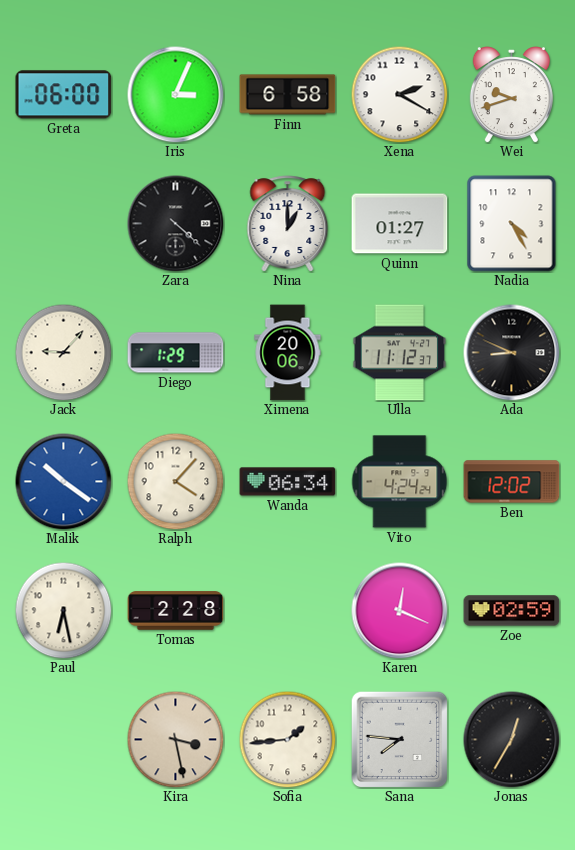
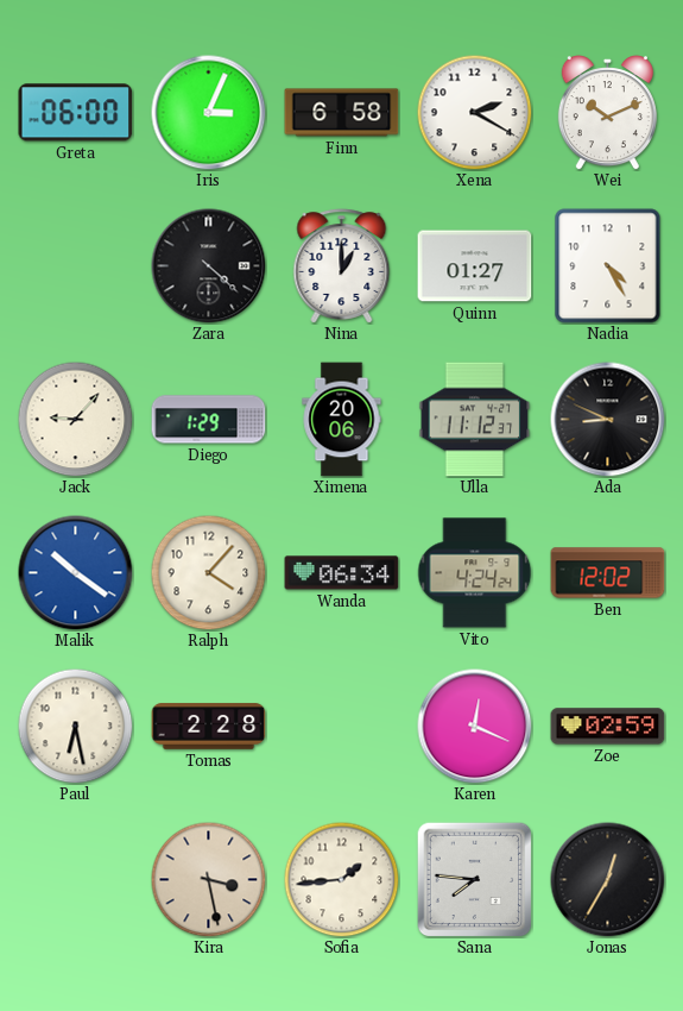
Wei: 9:42 -> 10:11 (607, 113)
